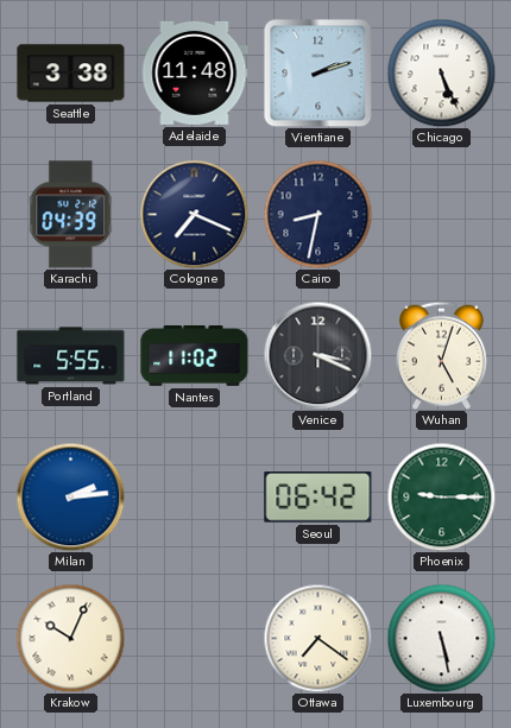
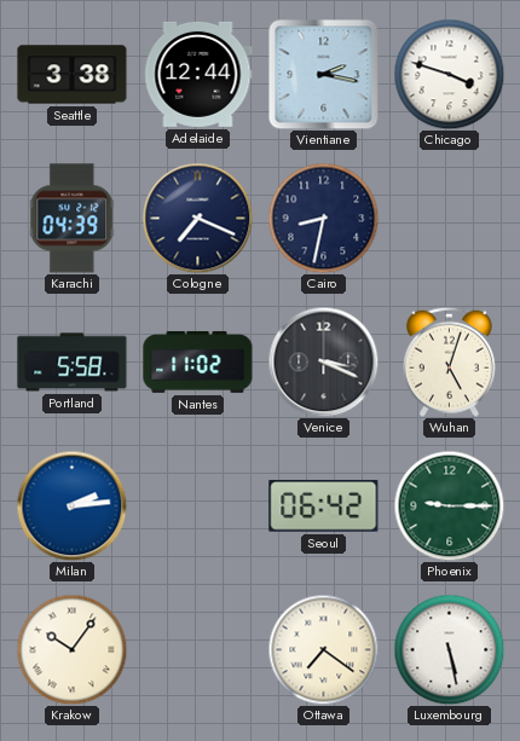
Adelaide: 11:48 -> 12:44 (198, 74)
Vientiane: 2:12 -> 2:17 (323, 74)
Chicago: 5:26 -> 3:48 (449, 74)
Portland: 5:55 -> 5:58 (73, 363)
Krakow: 10:04 -> 10:06 (71, 649)
